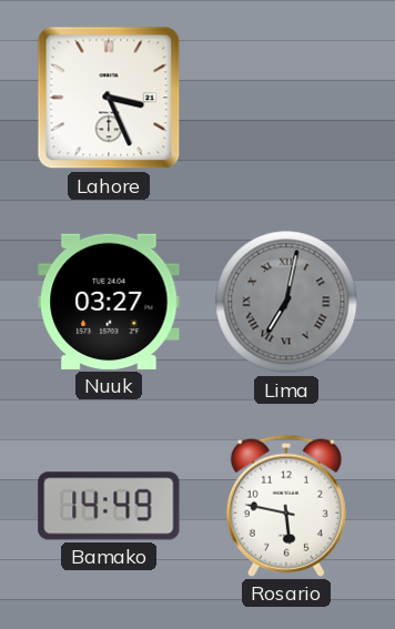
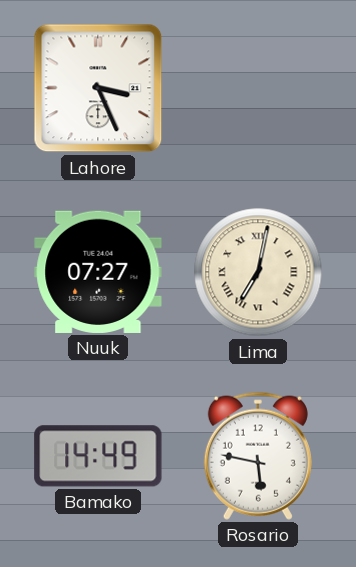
Nuuk: 03:27 -> 07:27 (98, 272)
Lima dial: grey -> cream (258, 272)
